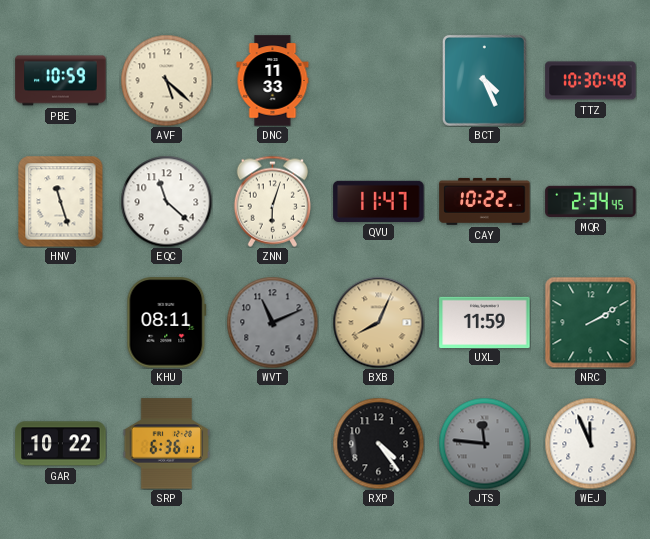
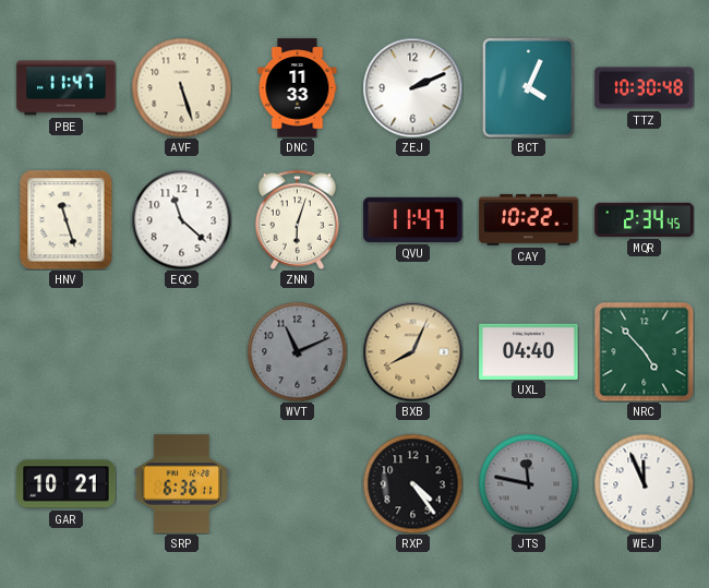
PBE: 10:59 -> 11:47 (67, 88)
AVF: 5:22 -> 5:27 (181, 87)
ZEJ: none -> 2:11 (412, 87)
BCT: 4:26 -> 4:04 (528, 87)
KHU: 08:11 -> none (167, 323)
UXL: 11:59 -> 04:40 (529, 351)
NRC: 2:10 -> 4:53 (644, 351)
GAR: 10:22 -> 10:21 (67, 484)
JTS: 11:46 -> 11:47 (528, 483)
